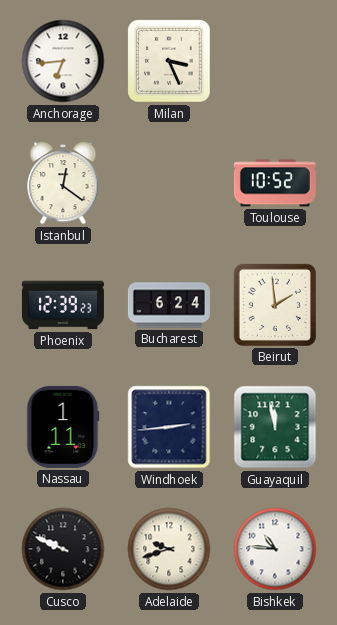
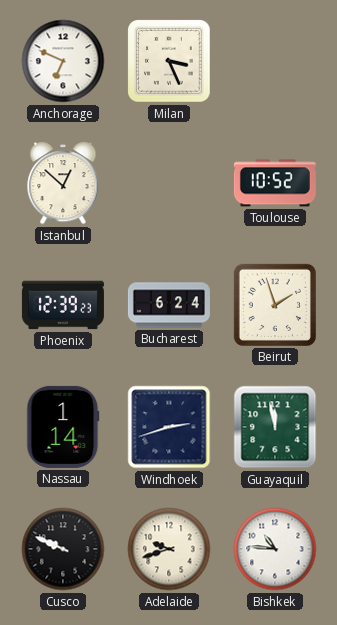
Anchorage: 6:44 -> 6:49 (63, 61)
Istanbul: 12:21 -> 12:52 (63, 184)
Beirut: 1:59 -> 1:57 (275, 305)
Nassau: 1:11 -> 1:14 (63, 427)
Windhoek: 2:44 -> 2:42 (169, 427)
